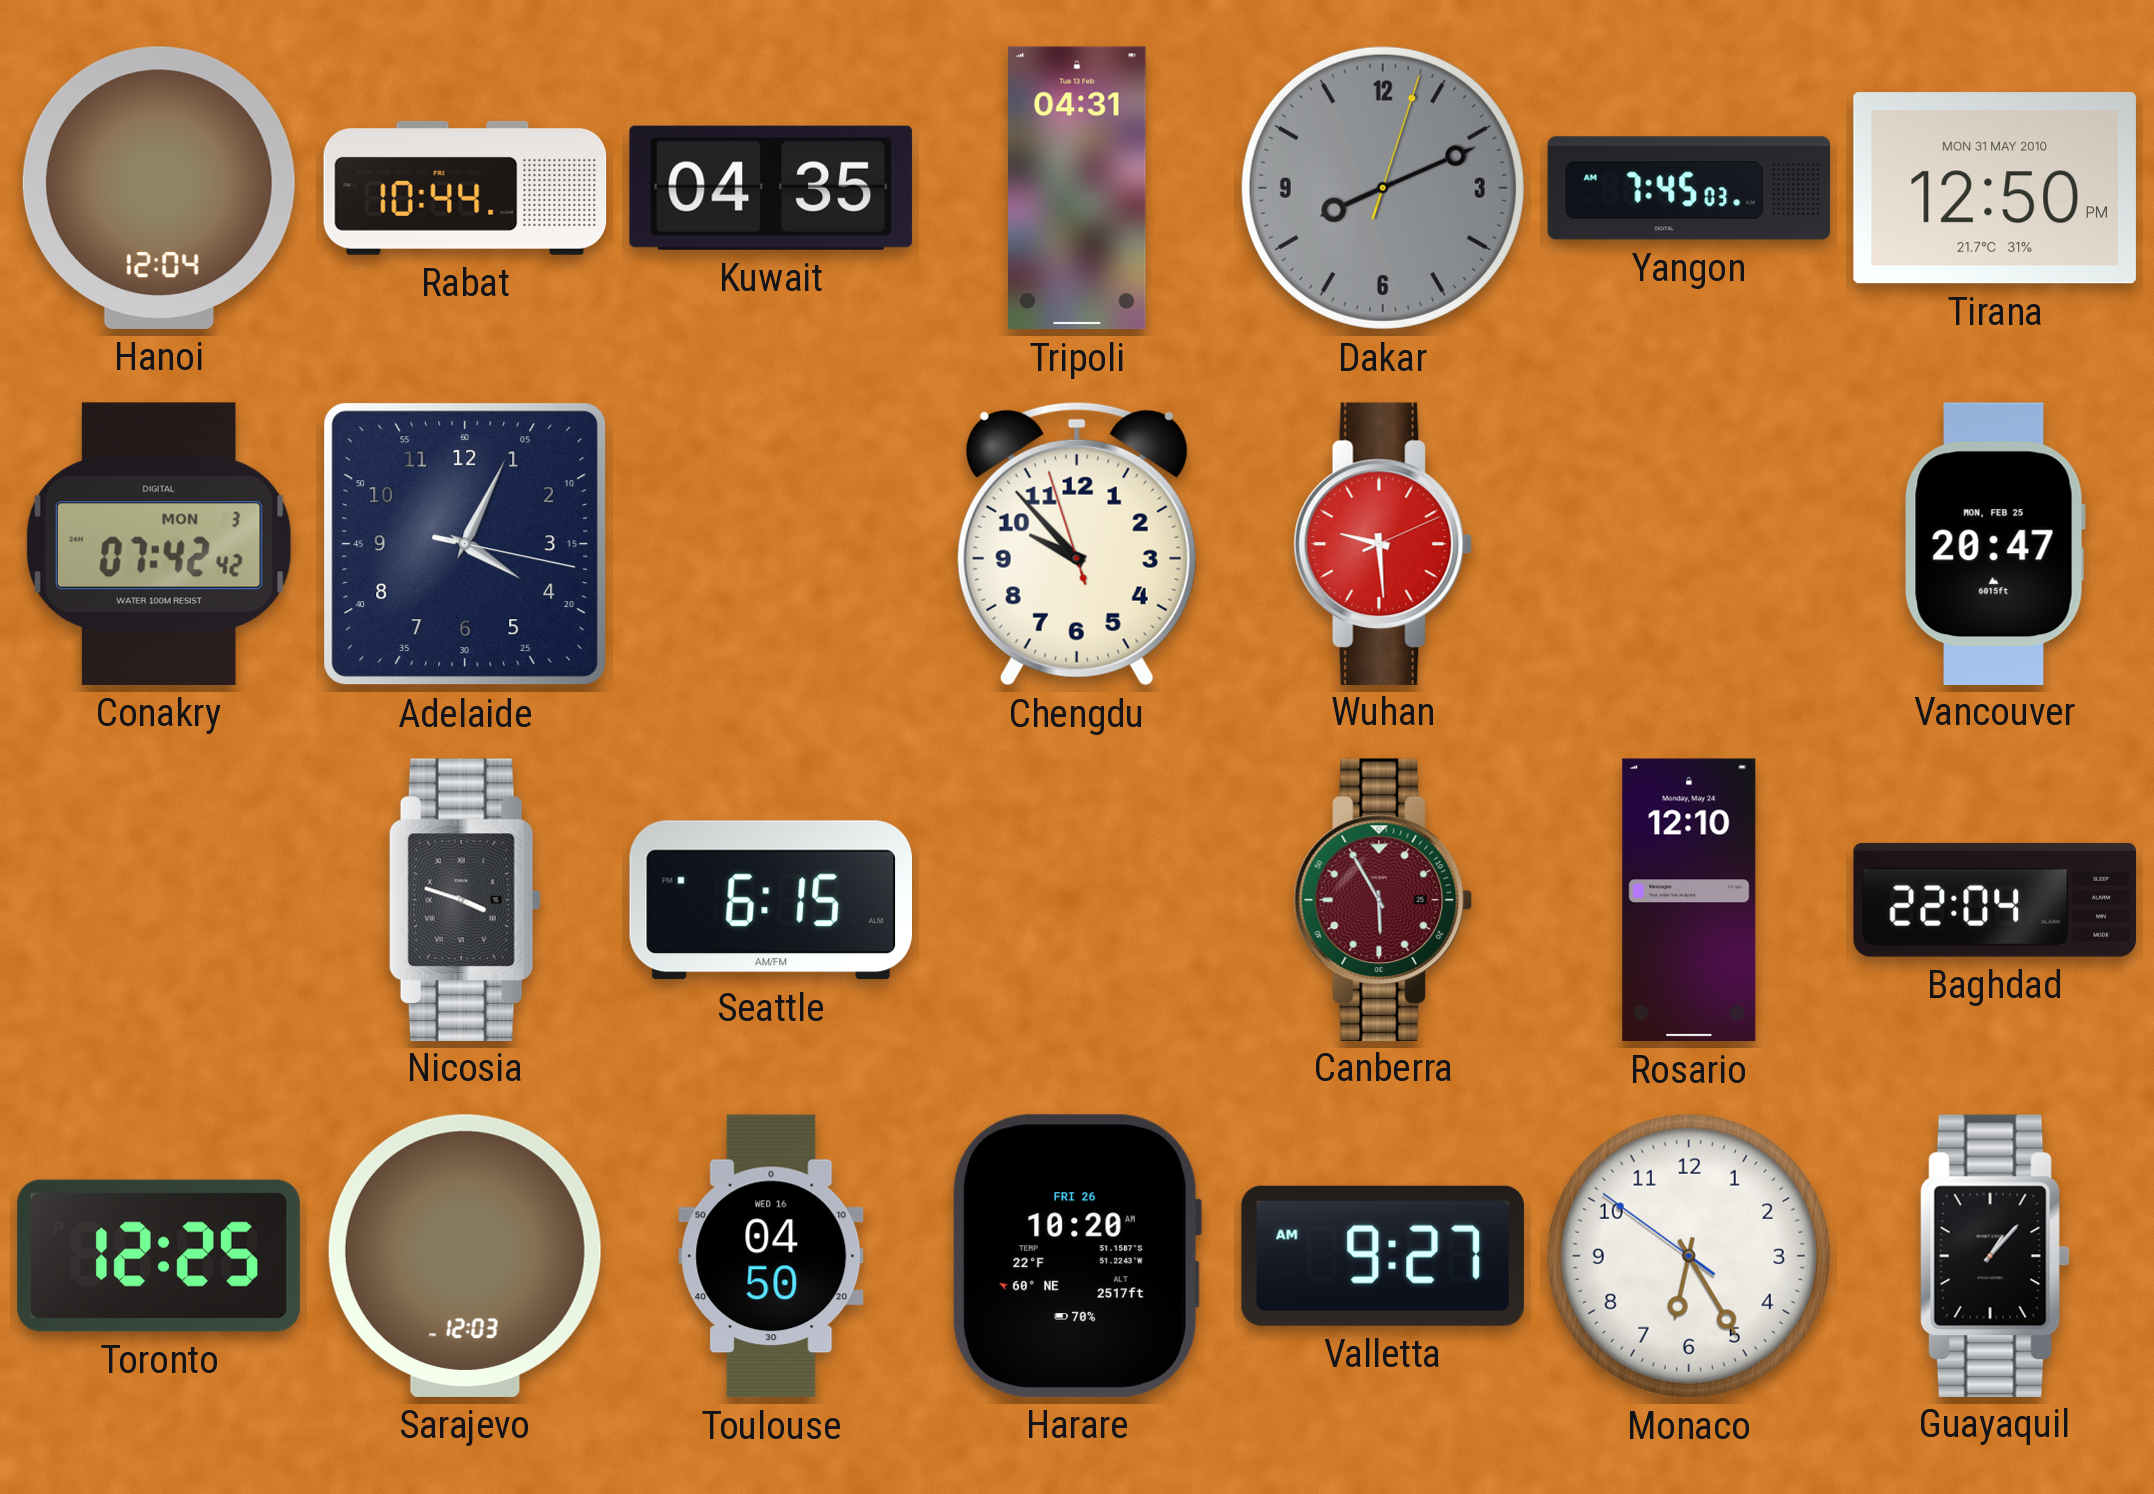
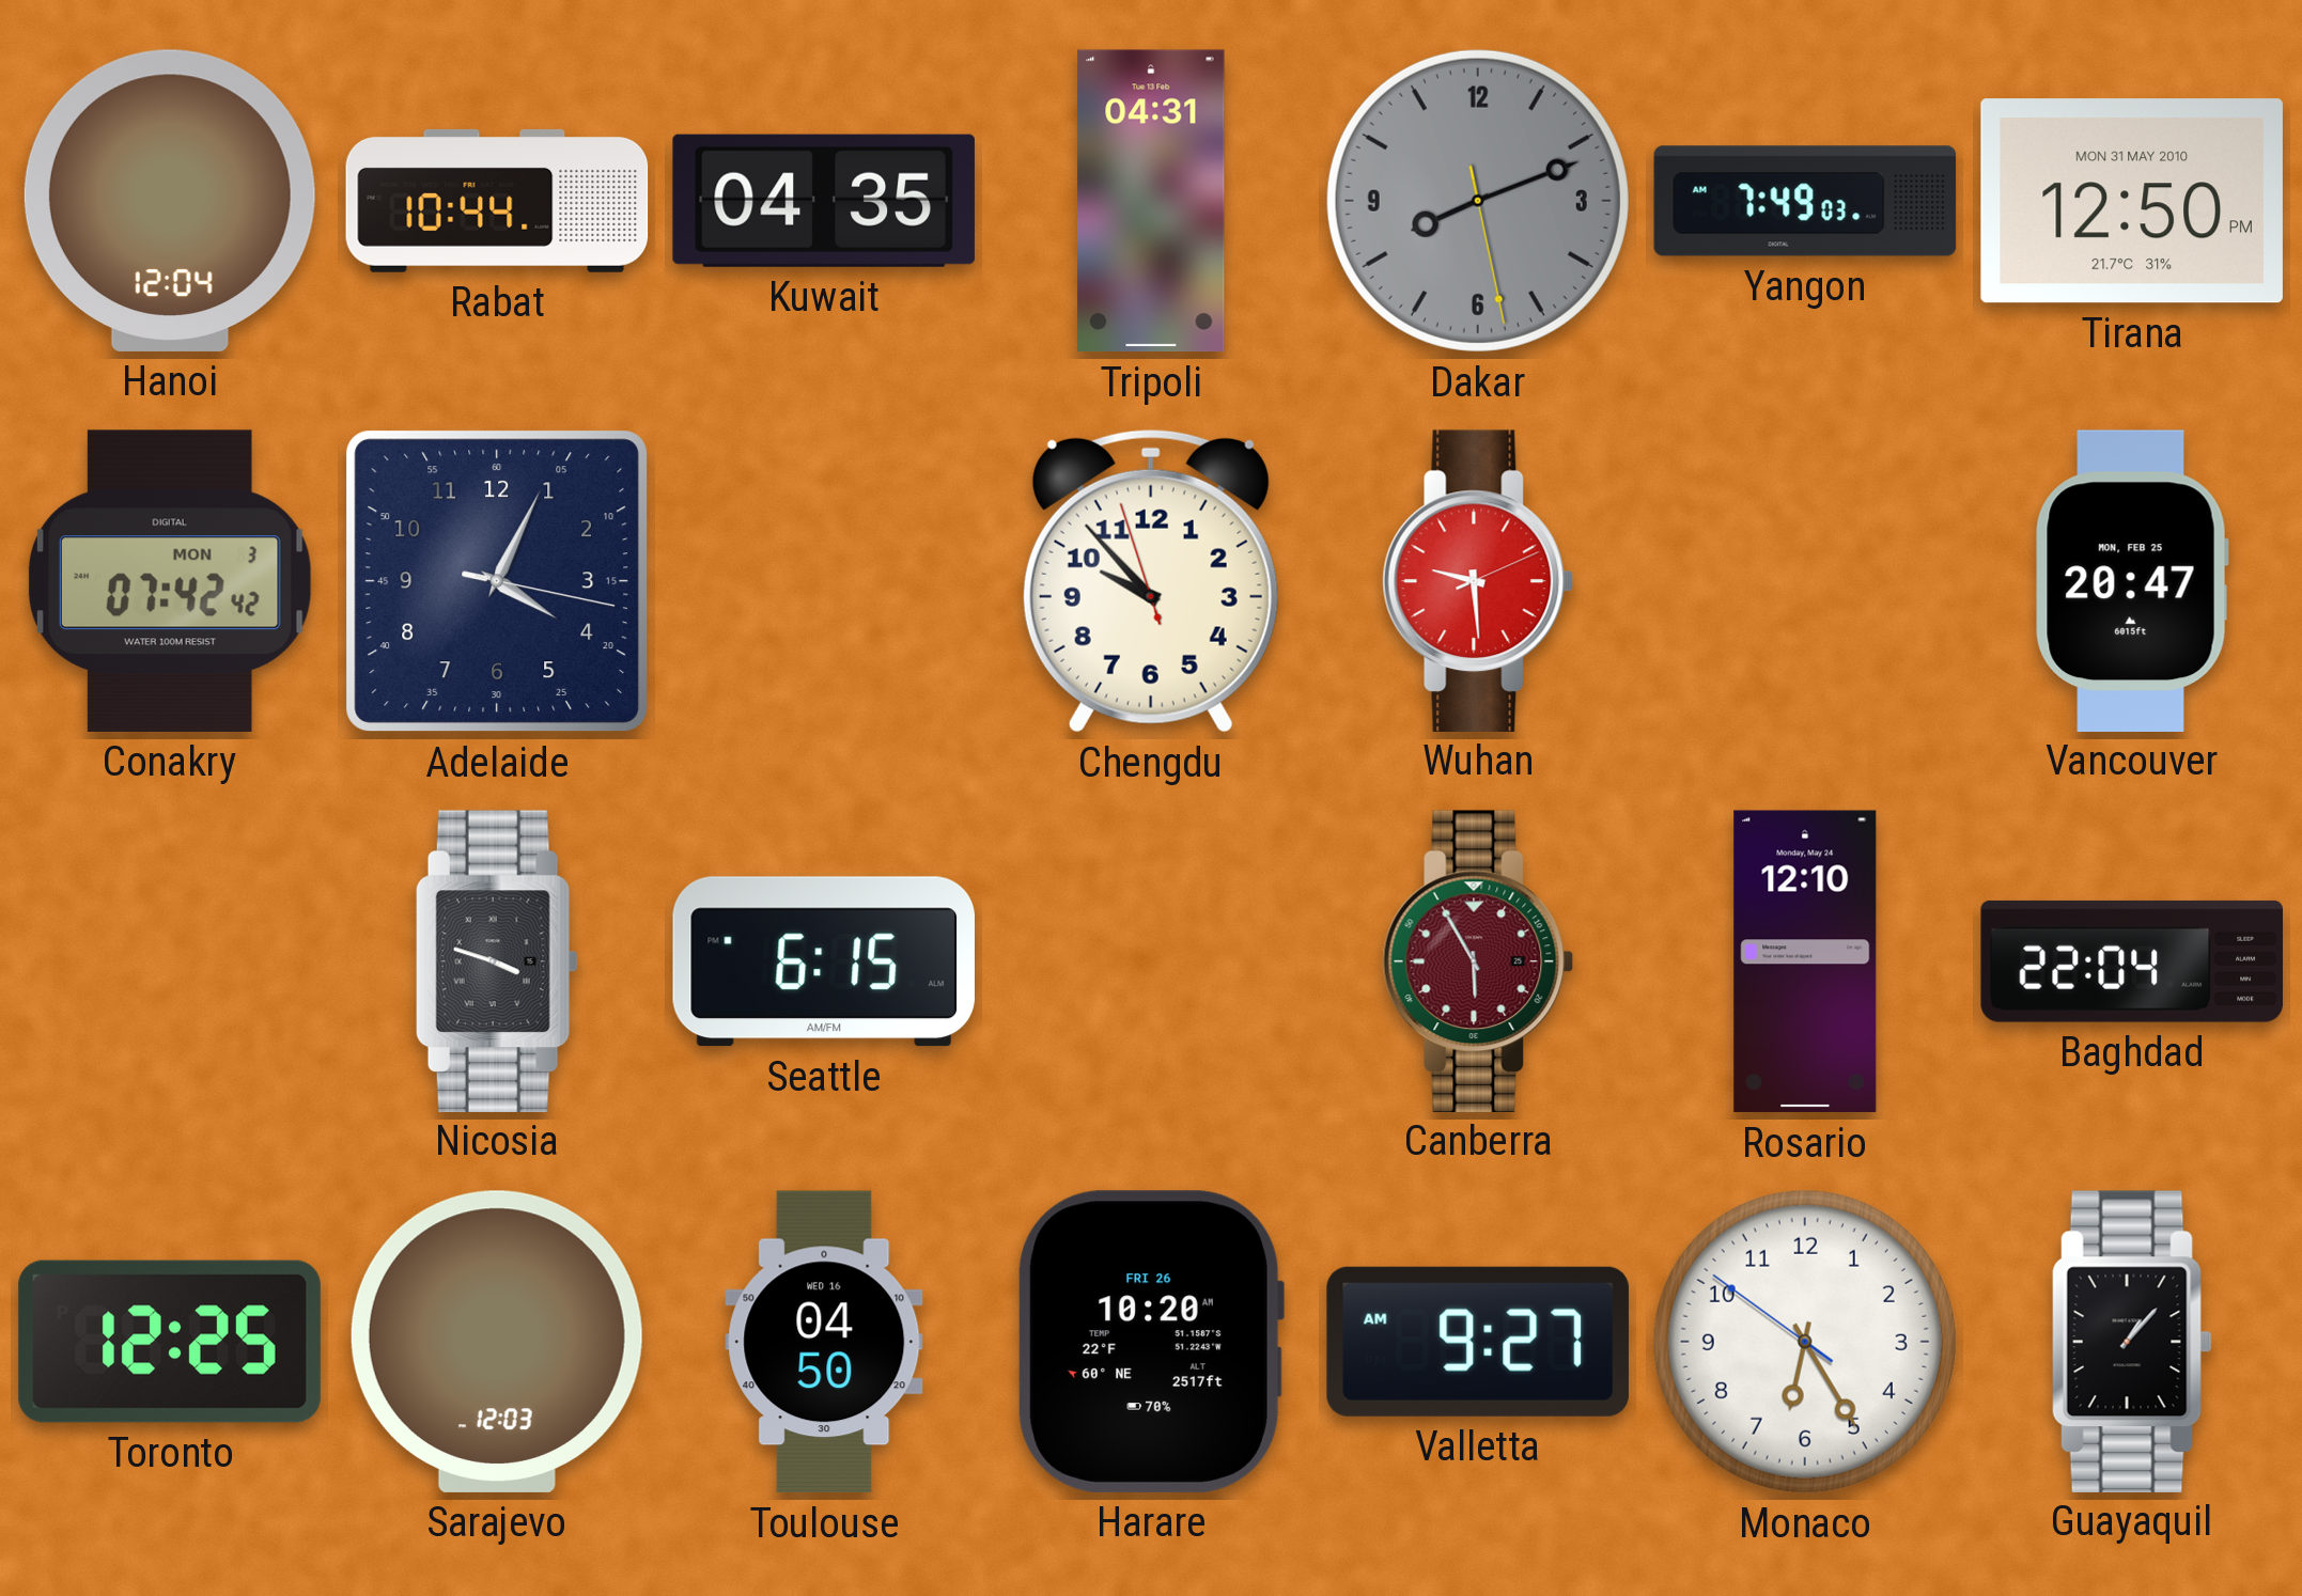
Dakar: 8:11:03 -> 8:11:28 (1478, 201)
Yangon: 7:45 -> 7:49 (1805, 201)
